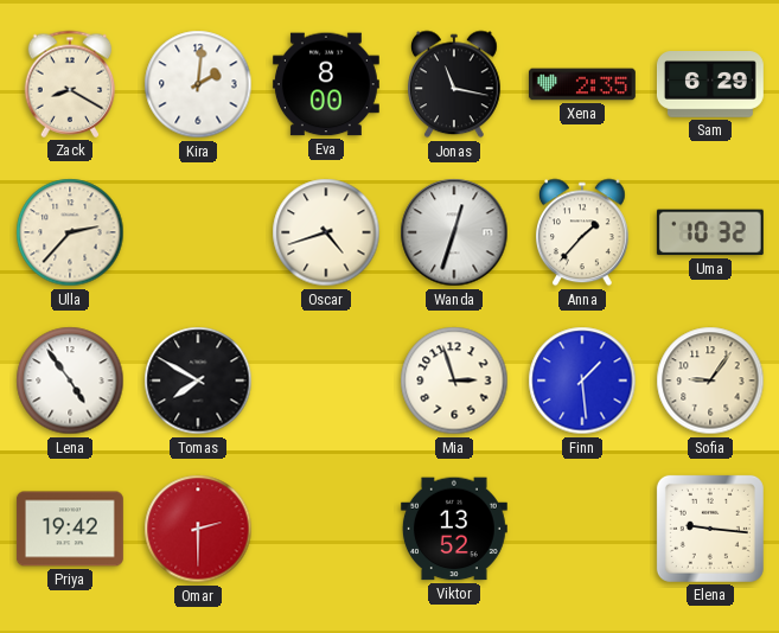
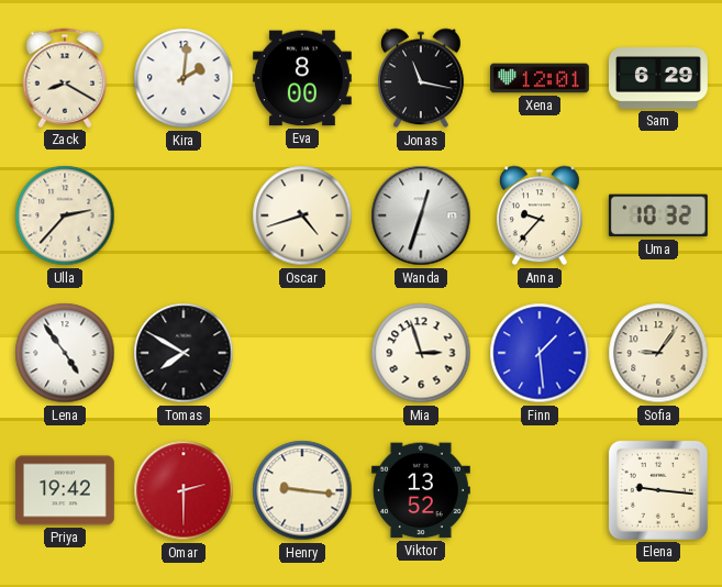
Xena: 2:35 -> 12:01 (540, 78)
Anna: 1:37 -> 9:37 (541, 215)
Henry: none -> 9:16 (302, 490)
